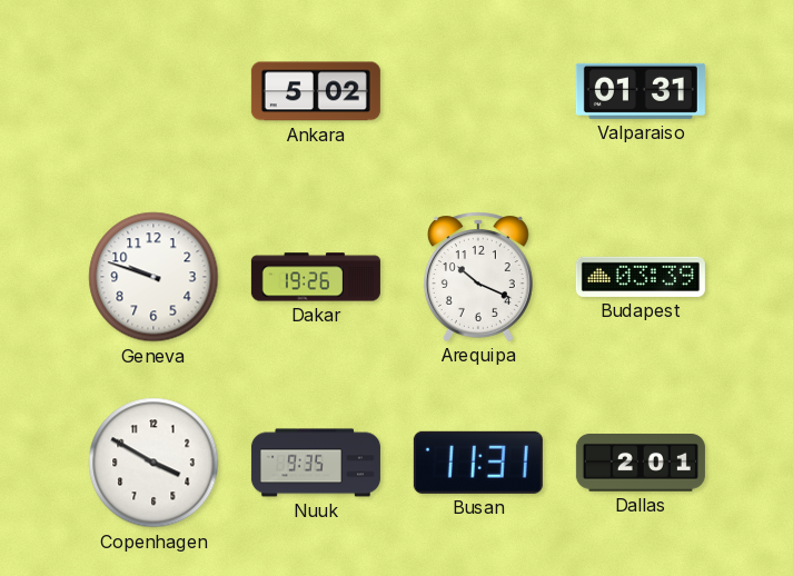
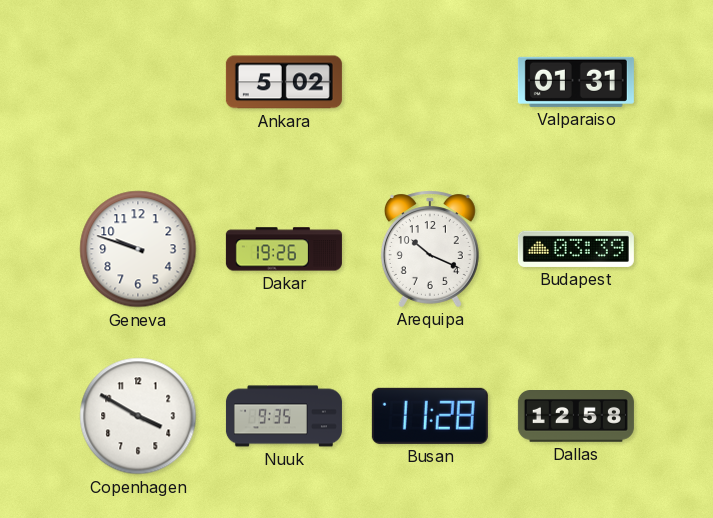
Busan: 11:31 -> 11:28 (430, 416)
Dallas: 2:01 -> 12:58 (576, 417)
